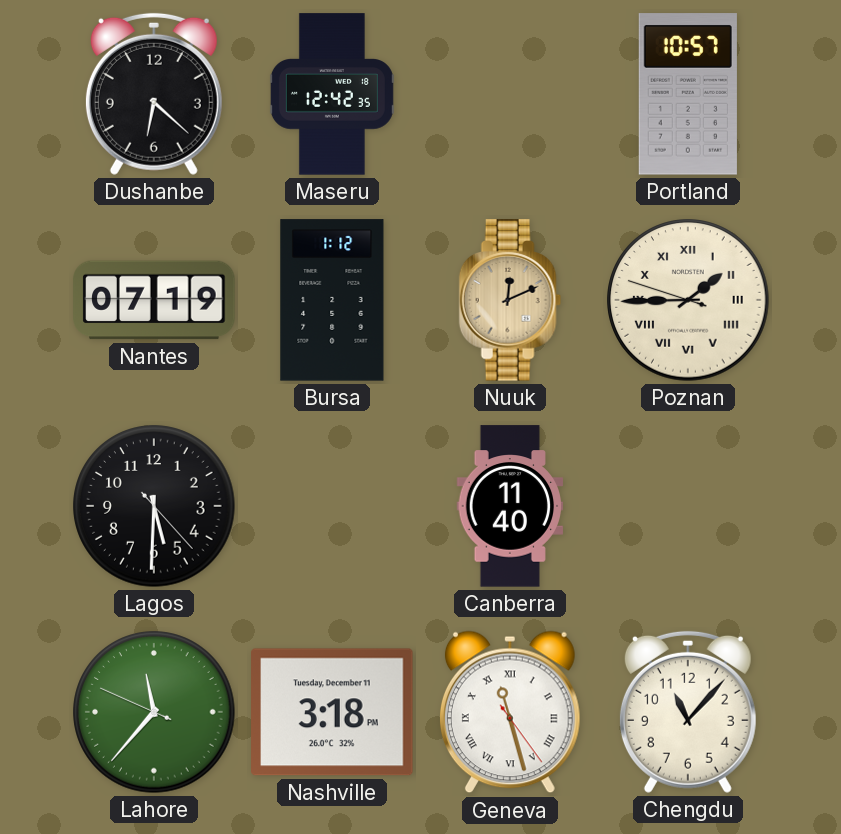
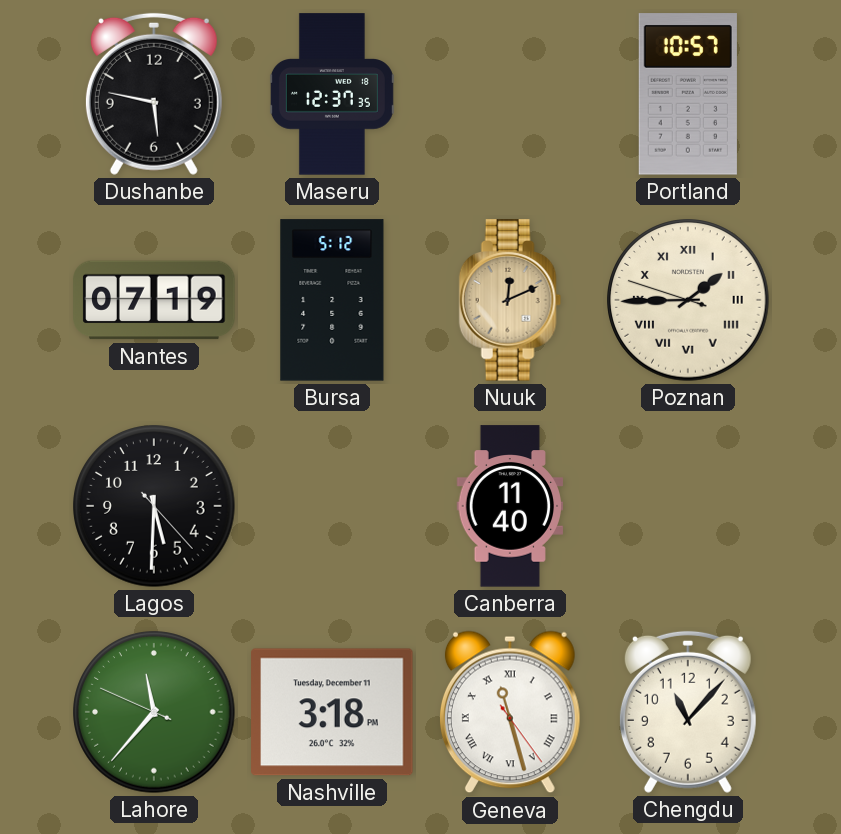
Dushanbe: 6:22 -> 5:47 (154, 94)
Maseru: 12:42 -> 12:37 (332, 94)
Bursa: 1:12 -> 5:12 (332, 300)
